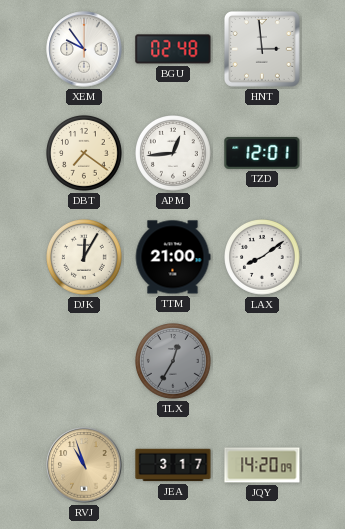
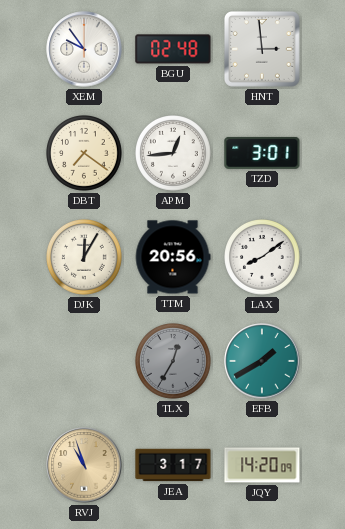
TZD: 12:01 -> 3:01 (262, 153)
TTM: 21:00 -> 20:56 (173, 257)
EFB: none -> 1:40 (262, 361)
